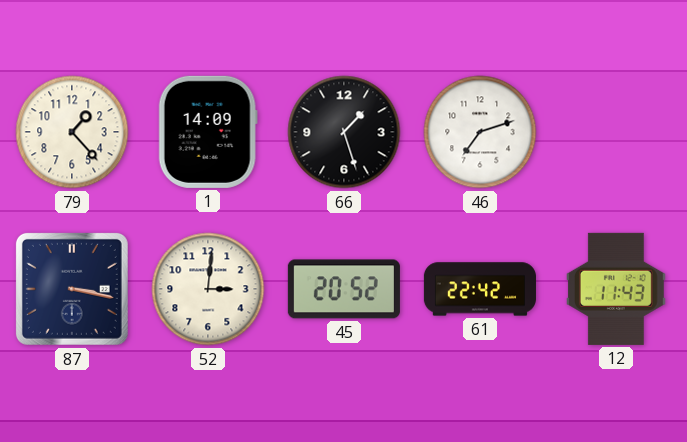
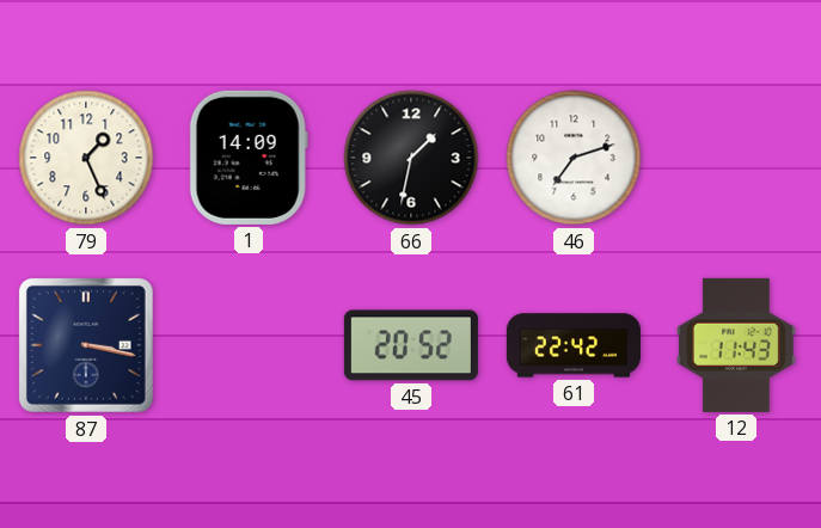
79: 1:23 -> 1:26 (86, 158)
66: 1:27 -> 1:32 (411, 158)
52: 3:01 -> none (208, 289)
